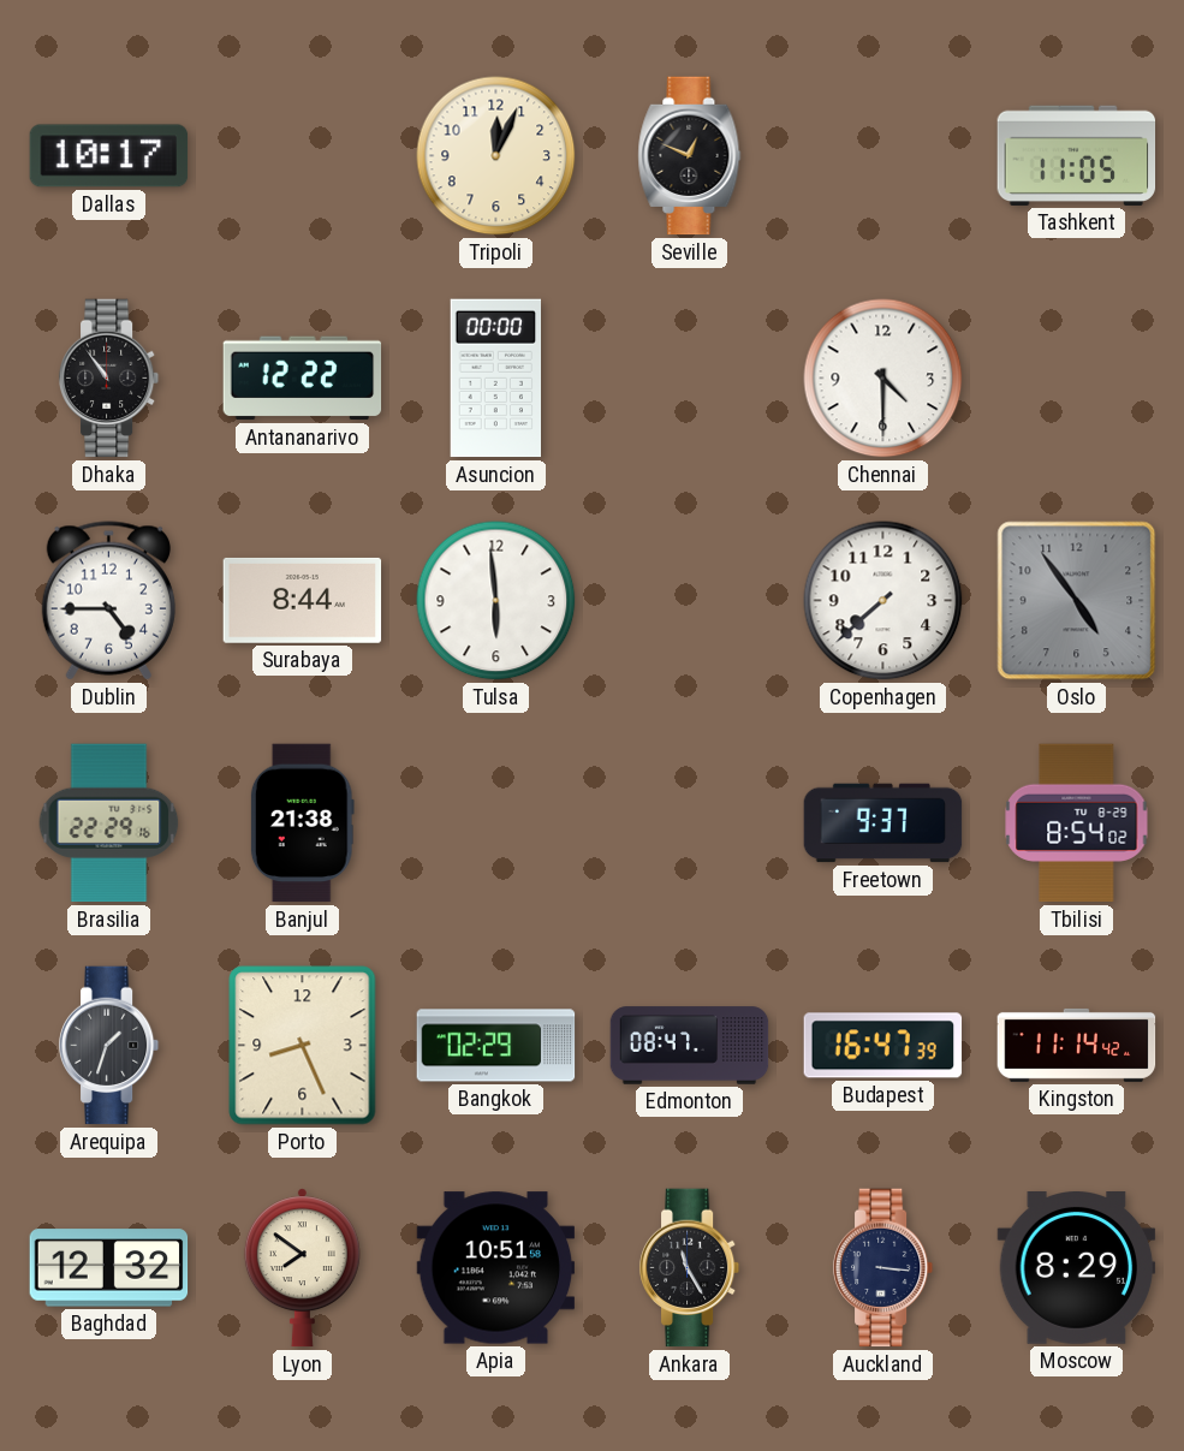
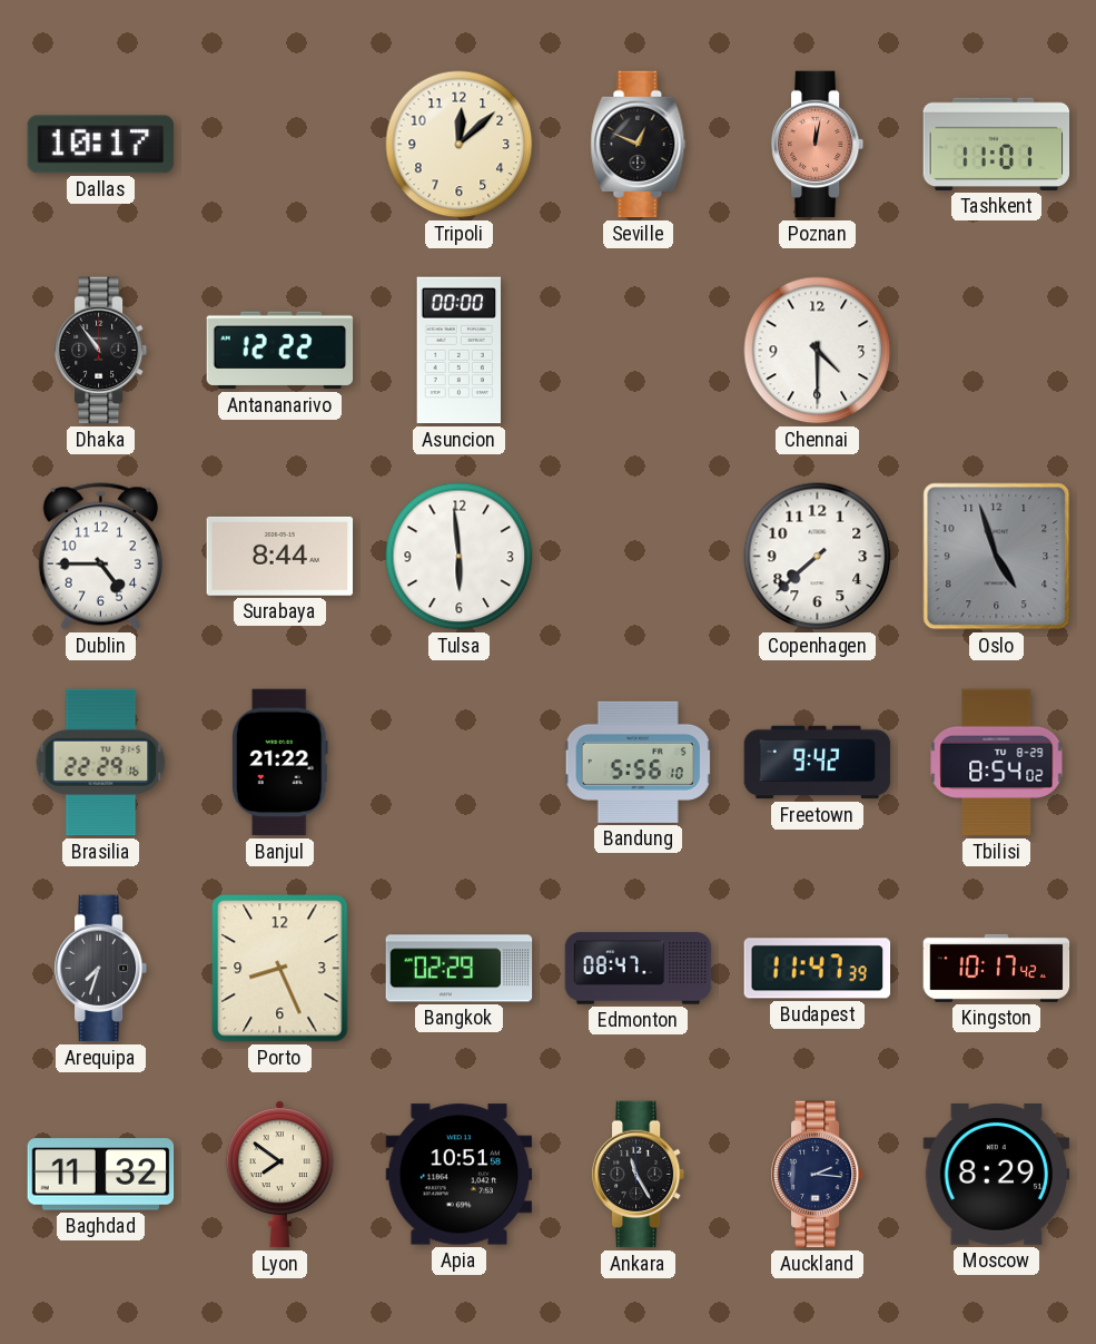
Tripoli: 12:04 -> 12:08 (460, 145)
Poznan: none -> 12:02 (818, 145)
Tashkent: 11:05 -> 11:01 (997, 144)
Oslo: 4:54 -> 4:57 (997, 557)
Banjul: 21:38 -> 21:22 (279, 763)
Bandung: none -> 5:56 (638, 762)
Freetown: 9:37 -> 9:42 (818, 763)
Arequipa: 1:33 -> 7:33 (101, 969)
Budapest: 16:47 -> 11:47 (818, 969)
Kingston: 11:14 -> 10:17 (997, 968)
Baghdad: 12:32 -> 11:32 (101, 1175)
Auckland: 3:16 -> 2:16 (818, 1175)
